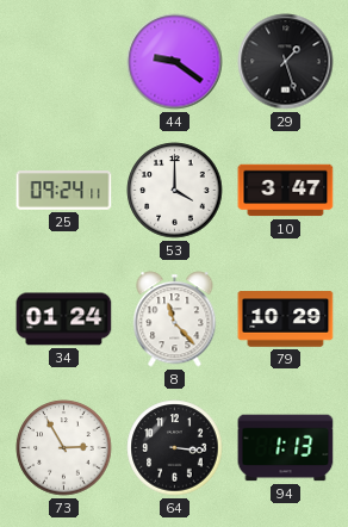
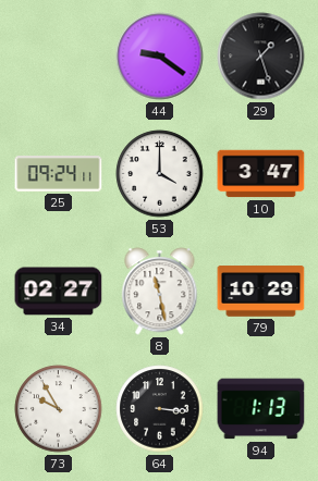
34: 01:24 -> 02:27 (59, 292)
8: 11:23 -> 11:28 (160, 292)
73: 2:55 -> 9:55 (59, 409)
